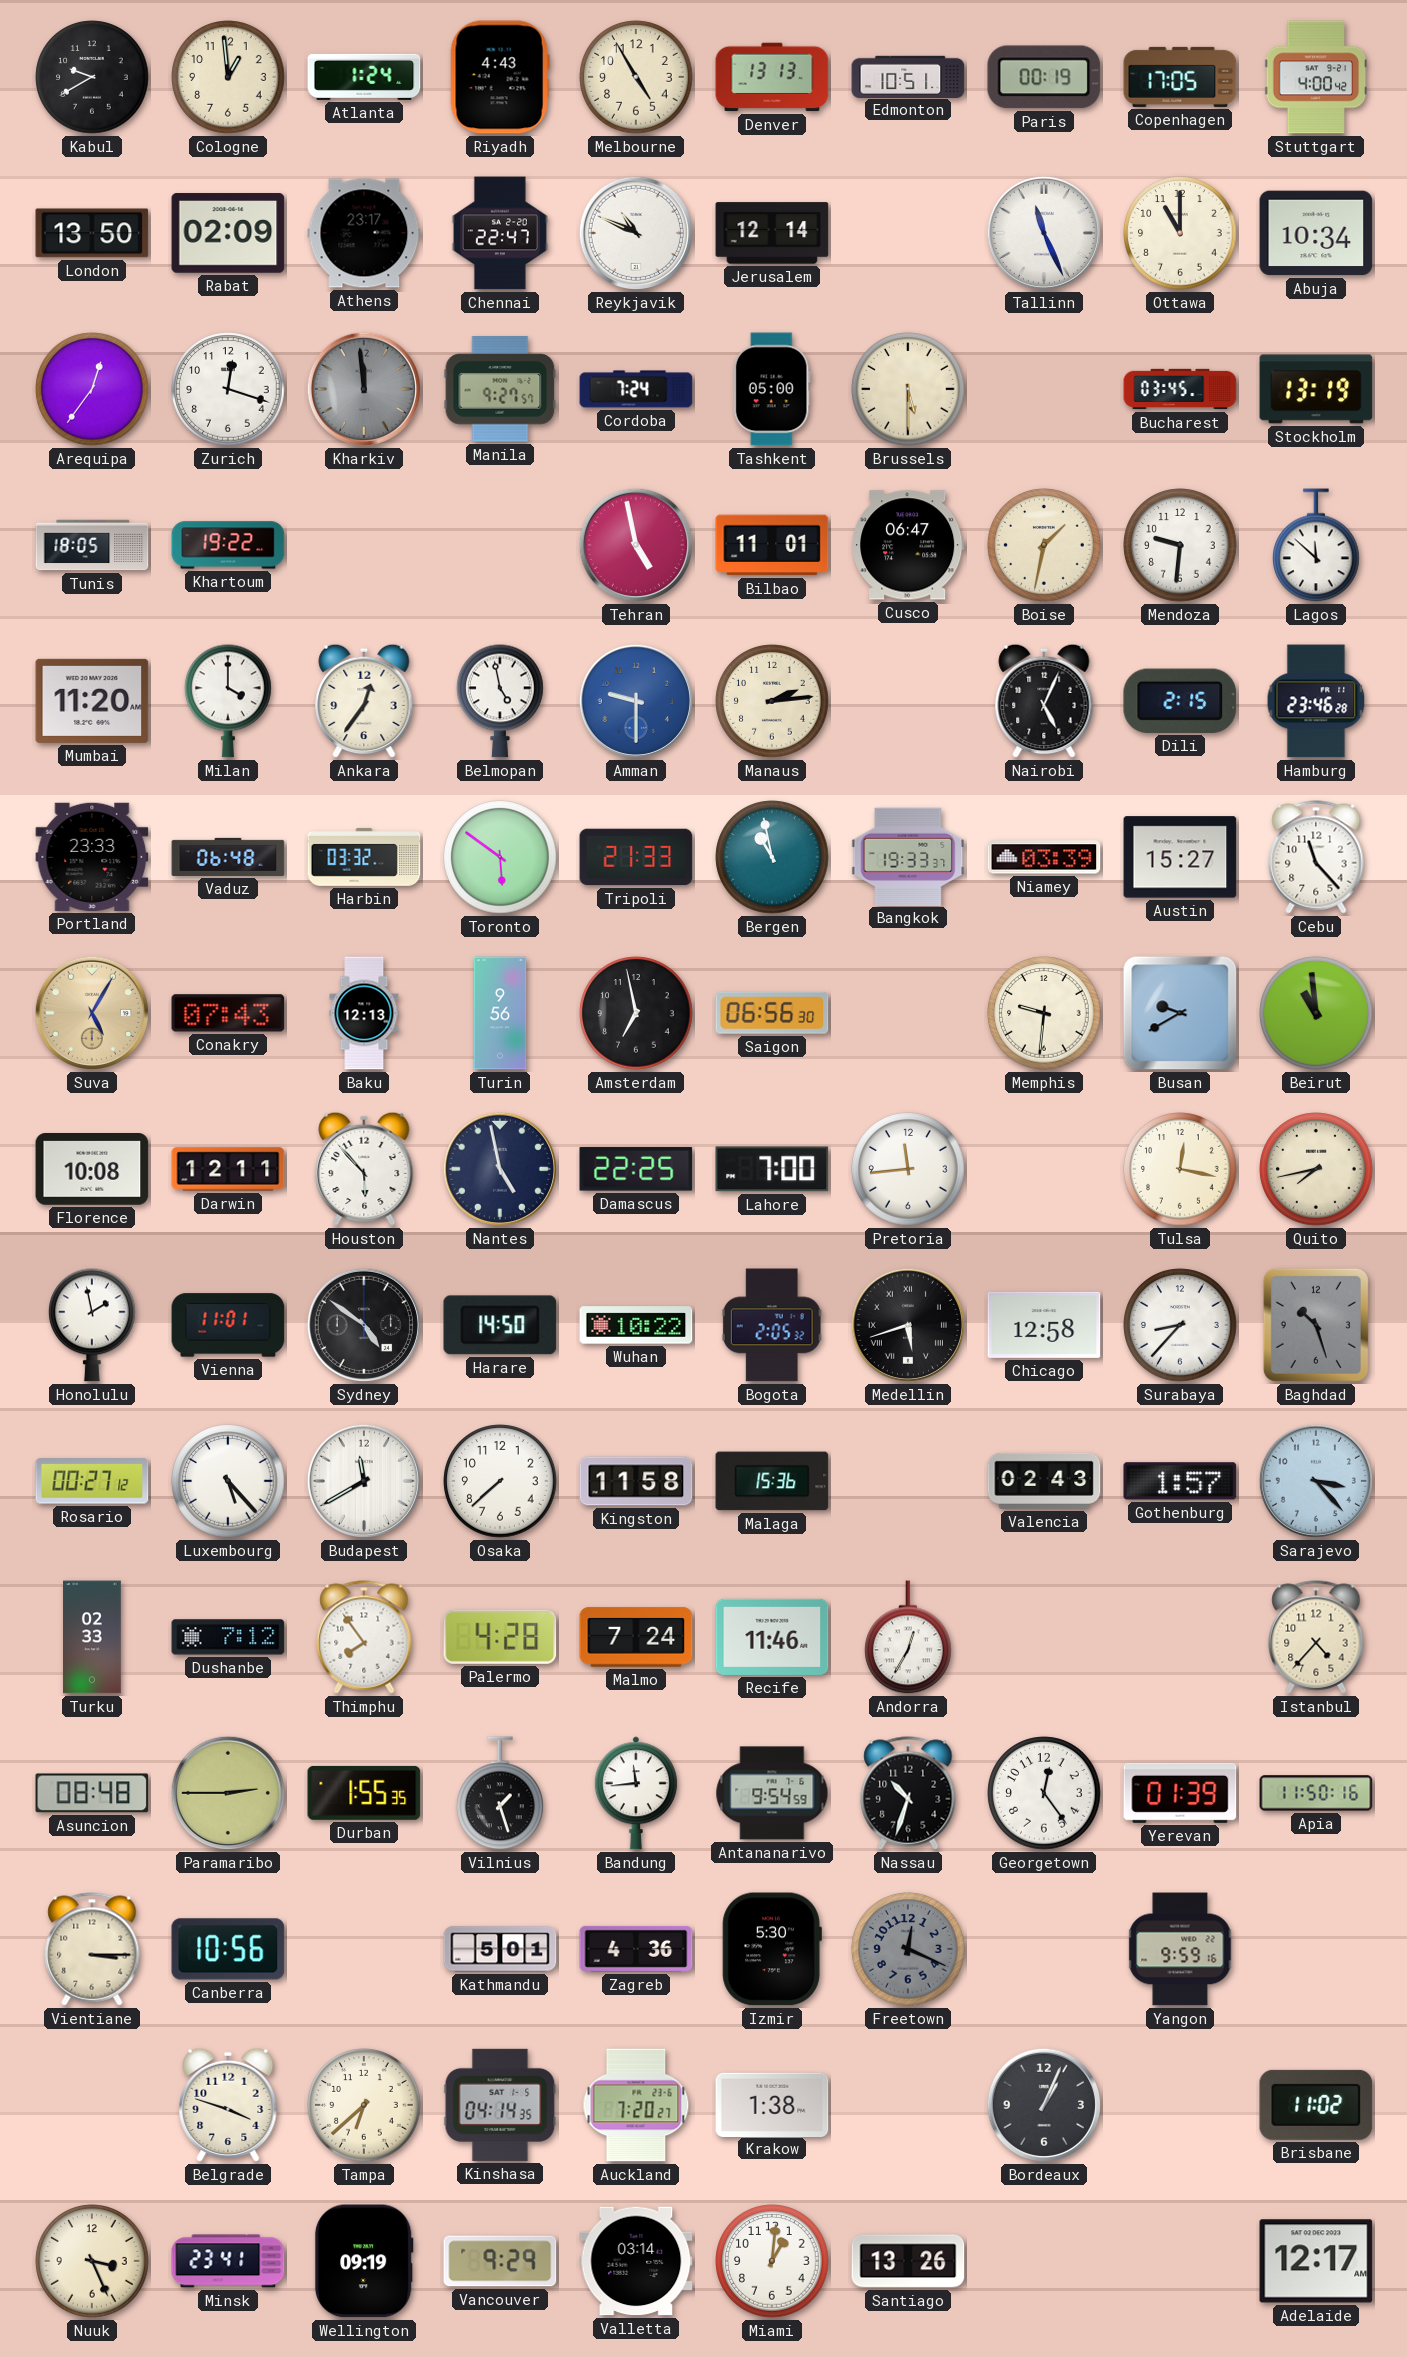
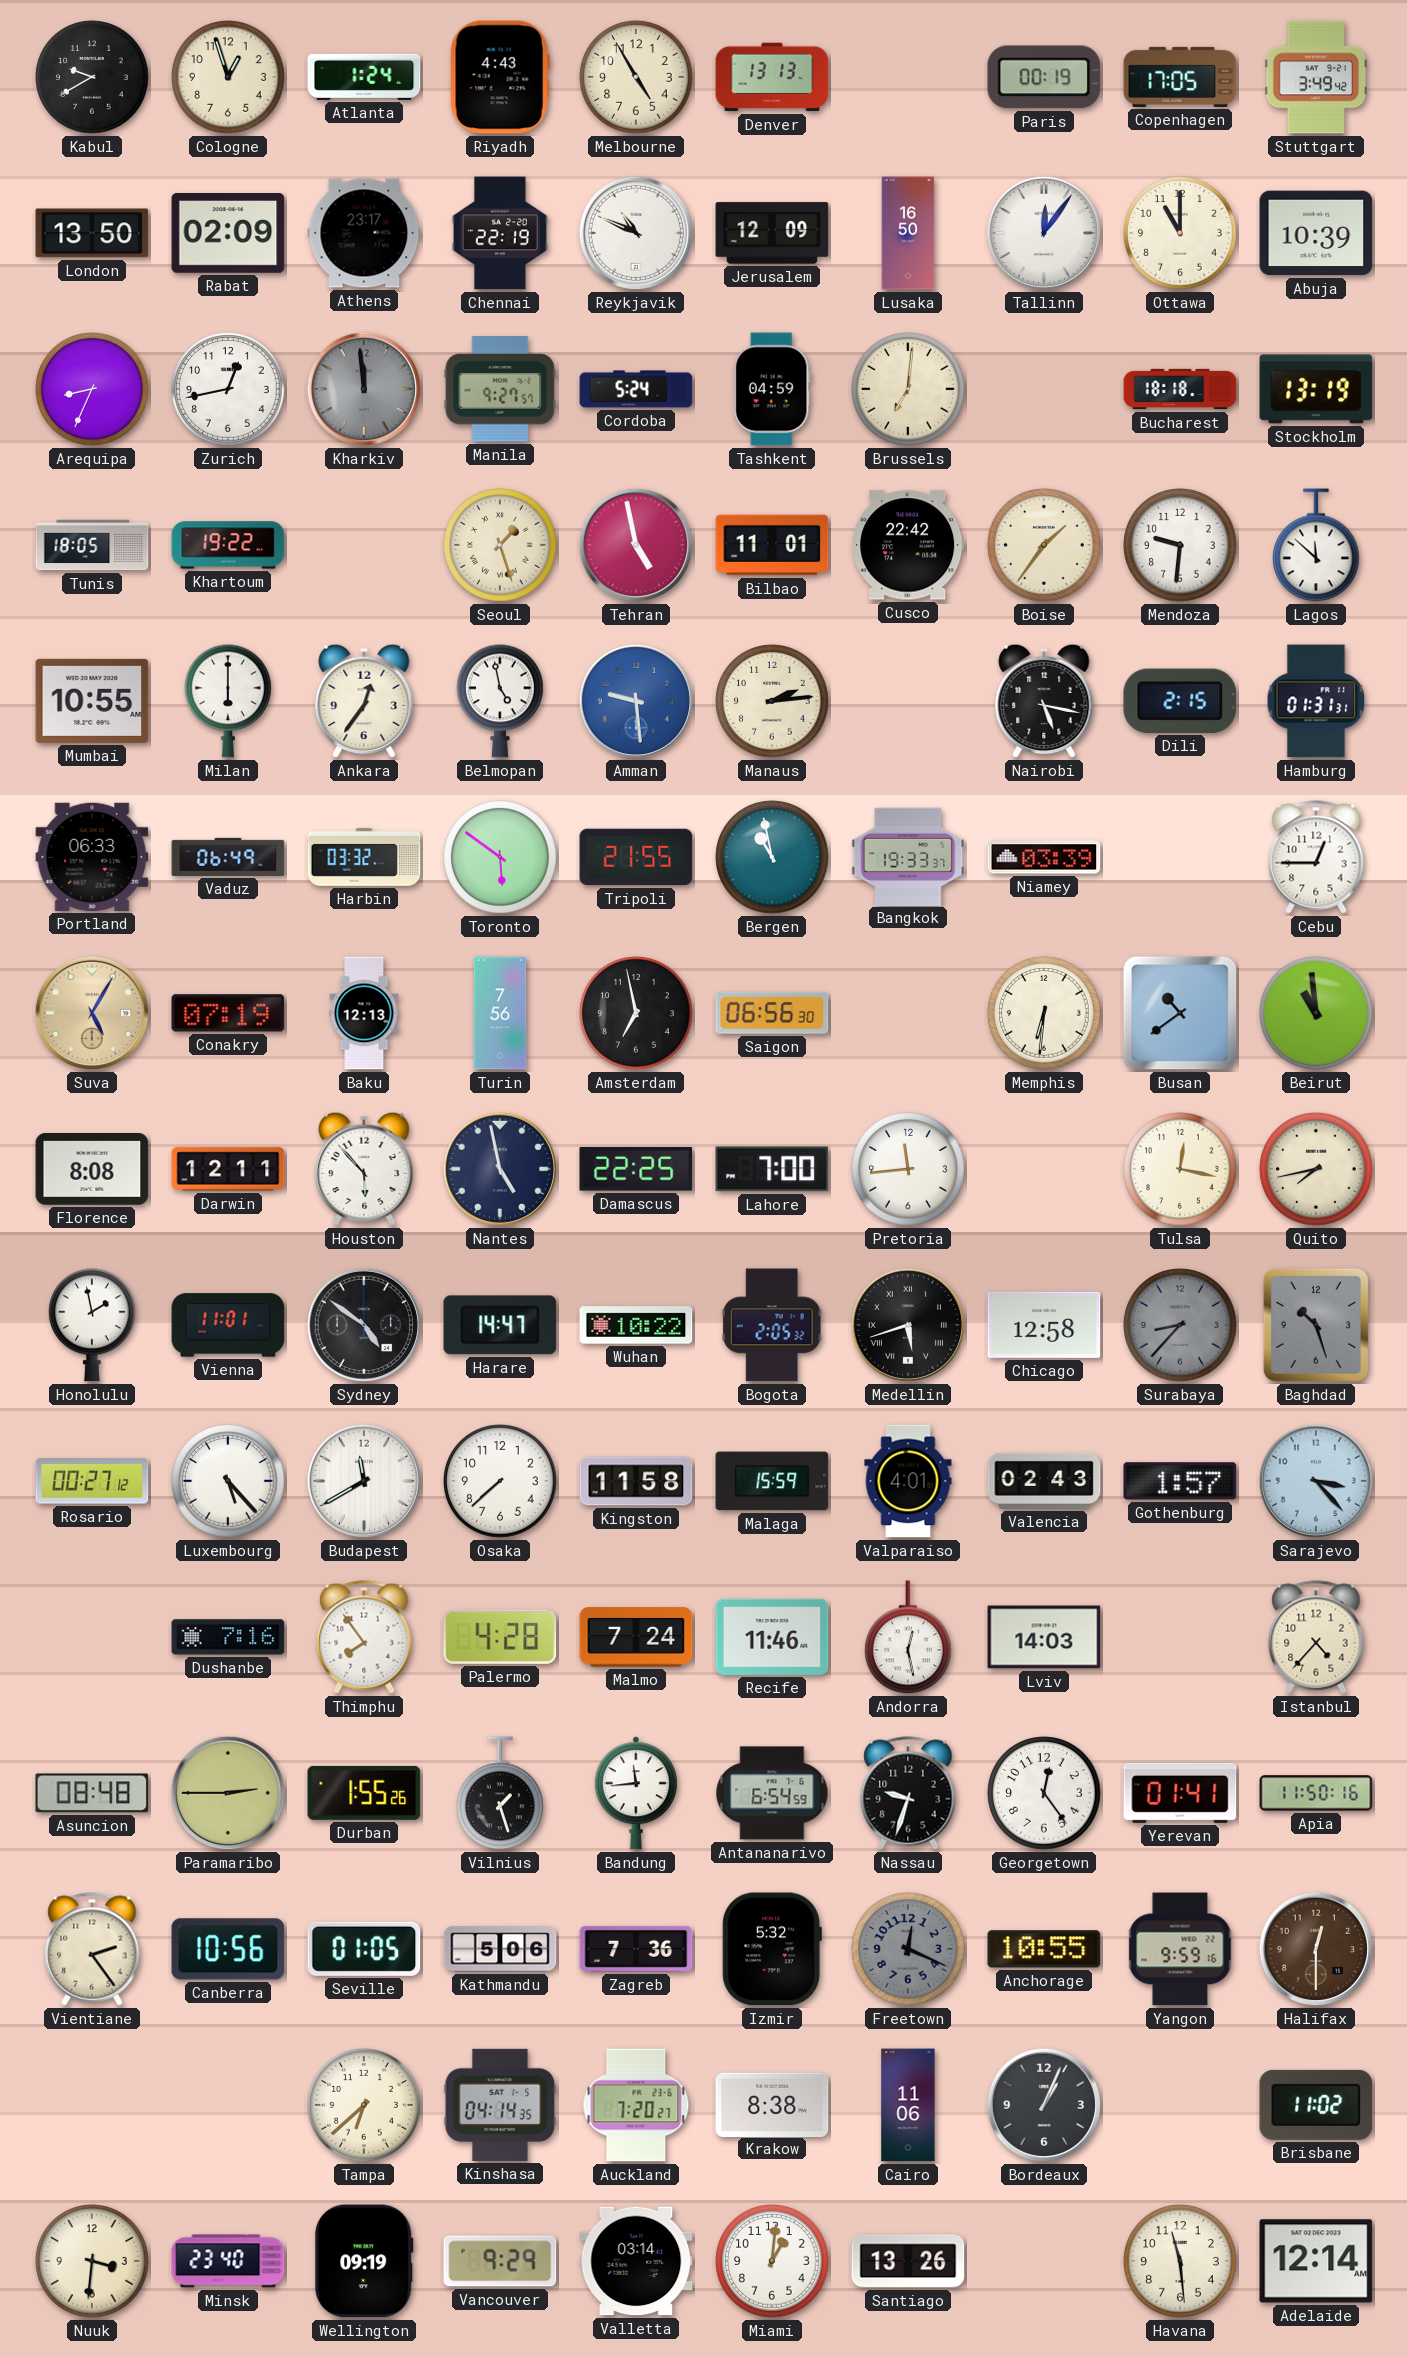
Cologne: 12:59 -> 12:57 (228, 77)
Edmonton: 10:51 -> none (908, 76)
Stuttgart: 4:00 -> 3:49 (1316, 77)
Chennai: 22:47 -> 22:19 (500, 233)
Jerusalem: 12:14 -> 12:09 (772, 233)
Lusaka: none -> 16:50 (908, 233)
Tallinn: 11:26 -> 12:06 (1044, 233)
Abuja: 10:34 -> 10:39 (1316, 233)
Arequipa: 12:36 -> 8:34 (92, 389)
Zurich: 12:18 -> 12:43 (228, 389)
Cordoba: 7:24 -> 5:24 (636, 389)
Tashkent: 05:00 -> 04:59 (772, 389)
Brussels: 5:30 -> 7:01 (908, 389)
Bucharest: 03:45 -> 18:18 (1180, 389)
Seoul: none -> 1:27 (500, 545)
Cusco: 06:47 -> 22:42 (908, 545)
Boise: 1:32 -> 1:36 (1044, 545)
Mumbai: 11:20 -> 10:55 (92, 701)
Milan: 4:00 -> 6:00 (229, 701)
Amman: 9:30 -> 9:29 (636, 701)
Nairobi: 5:04 -> 5:17 (1044, 701)
Hamburg: 23:46 -> 01:31 (1316, 701)
Portland: 23:33 -> 06:33 (92, 857)
Vaduz: 06:48 -> 06:49 (228, 857)
Tripoli: 21:33 -> 21:55 (636, 857)
Austin: 15:27 -> none (1180, 857)
Cebu: 11:23 -> 12:45 (1316, 857)
Conakry: 07:43 -> 07:19 (228, 1013)
Turin: 9:56 -> 7:56 (500, 1013)
Memphis: 9:31 -> 6:31 (1044, 1013)
Busan: 9:40 -> 10:39 (1180, 1013)
Florence: 10:08 -> 8:08 (92, 1170)
Harare: 14:50 -> 14:47 (500, 1325)
Surabaya dial: white -> grey (1180, 1325)
Malaga: 15:36 -> 15:59 (772, 1481)
Valparaiso: none -> 4:01 (908, 1481)
Turku: 02:33 -> none (92, 1637)
Dushanbe: 7:12 -> 7:16 (228, 1637)
Andorra: 12:35 -> 12:28 (909, 1637)
Lviv: none -> 14:03 (1044, 1637)
Durban: 1:55:35 -> 1:55:26 (364, 1793)
Antananarivo: 9:54 -> 6:54 (772, 1793)
Nassau: 10:33 -> 9:33 (908, 1793)
Yerevan: 01:39 -> 01:41 (1180, 1793)
Vientiane: 3:15 -> 2:24 (92, 1949)
Seville: none -> 01:05 (364, 1949)
Kathmandu: 5:01 -> 5:06 (500, 1949)
Zagreb: 4:36 -> 7:36 (636, 1949)
Izmir: 5:30 -> 5:32 (772, 1949)
Anchorage: none -> 10:55 (1044, 1949)
Halifax: none -> 12:30 (1316, 1949)
Belgrade: 3:48 -> none (228, 2105)
Krakow: 1:38 -> 8:38 (772, 2104)
Cairo: none -> 11:06 (908, 2105)
Nuuk: 3:26 -> 3:31 (92, 2261)
Minsk: 23:41 -> 23:40 (228, 2261)
Havana: none -> 11:29 (1180, 2261)
Adelaide: 12:17 -> 12:14 (1316, 2261)
